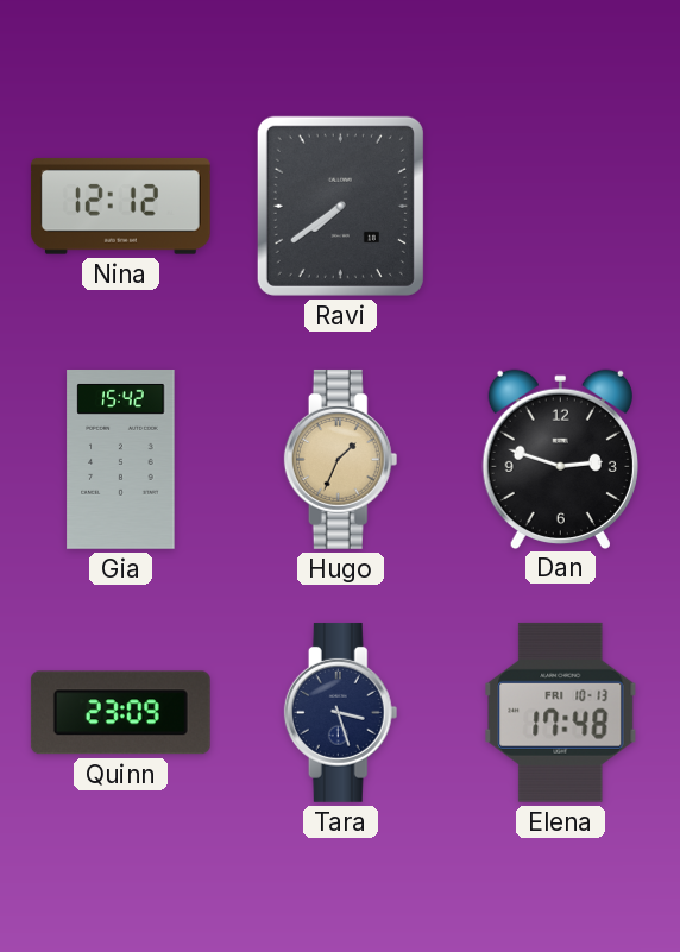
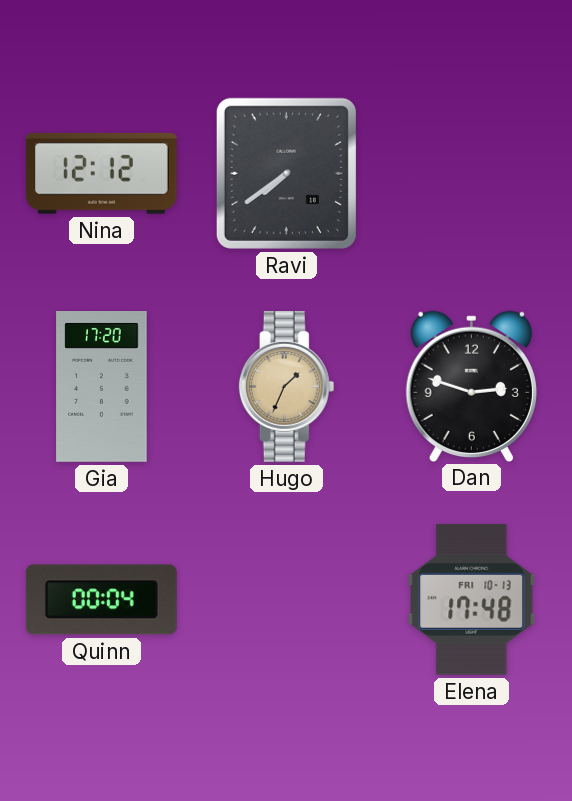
Gia: 15:42 -> 17:20 (102, 387)
Quinn: 23:09 -> 00:04 (101, 600)
Tara: 3:27 -> none (341, 712)
